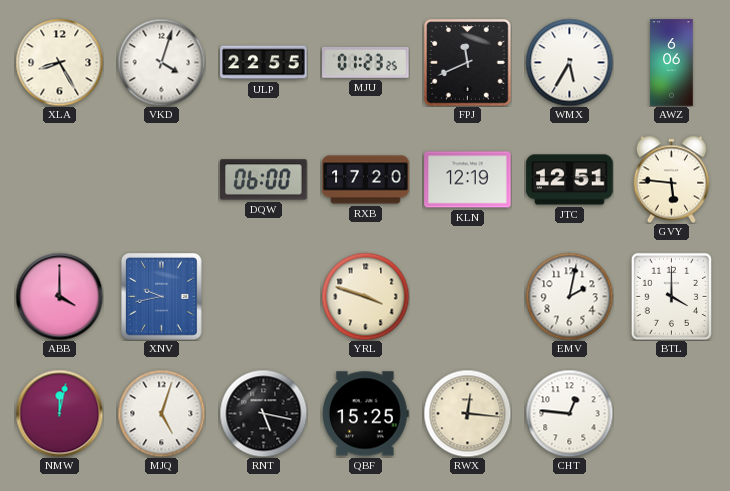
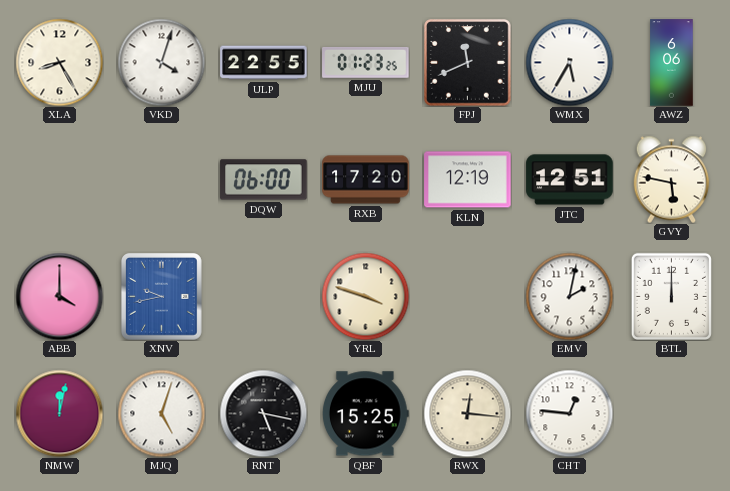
GVY: 5:46 -> 5:47 (672, 179)
BTL: 4:00 -> 12:00 (671, 296)
